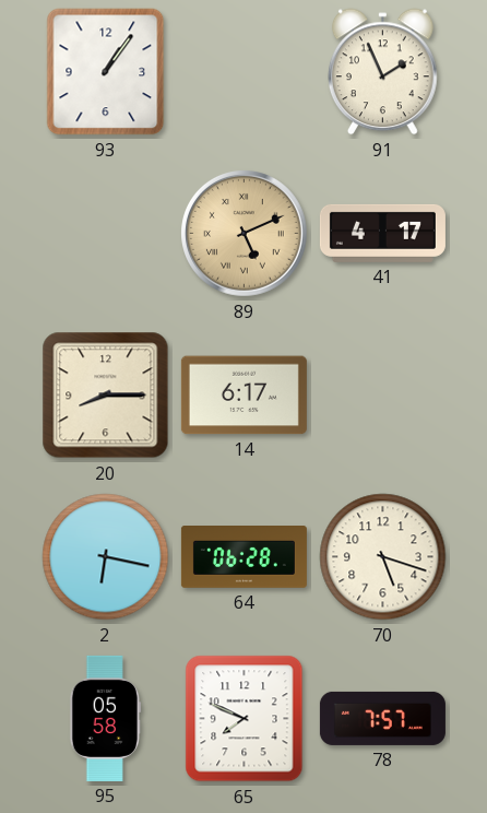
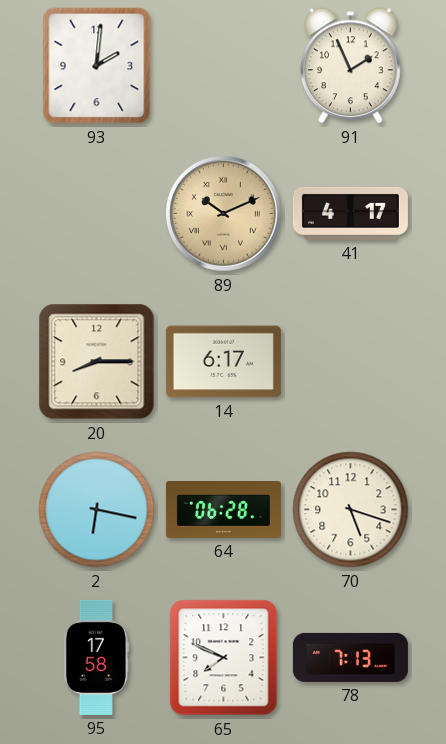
93: 1:06 -> 2:01 (97, 66)
89: 5:11 -> 10:11 (224, 214)
95: 05:58 -> 17:58 (97, 657)
78: 7:57 -> 7:13 (350, 657)
